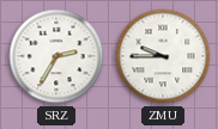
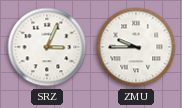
SRZ: 2:35 -> 3:04 (47, 47)
